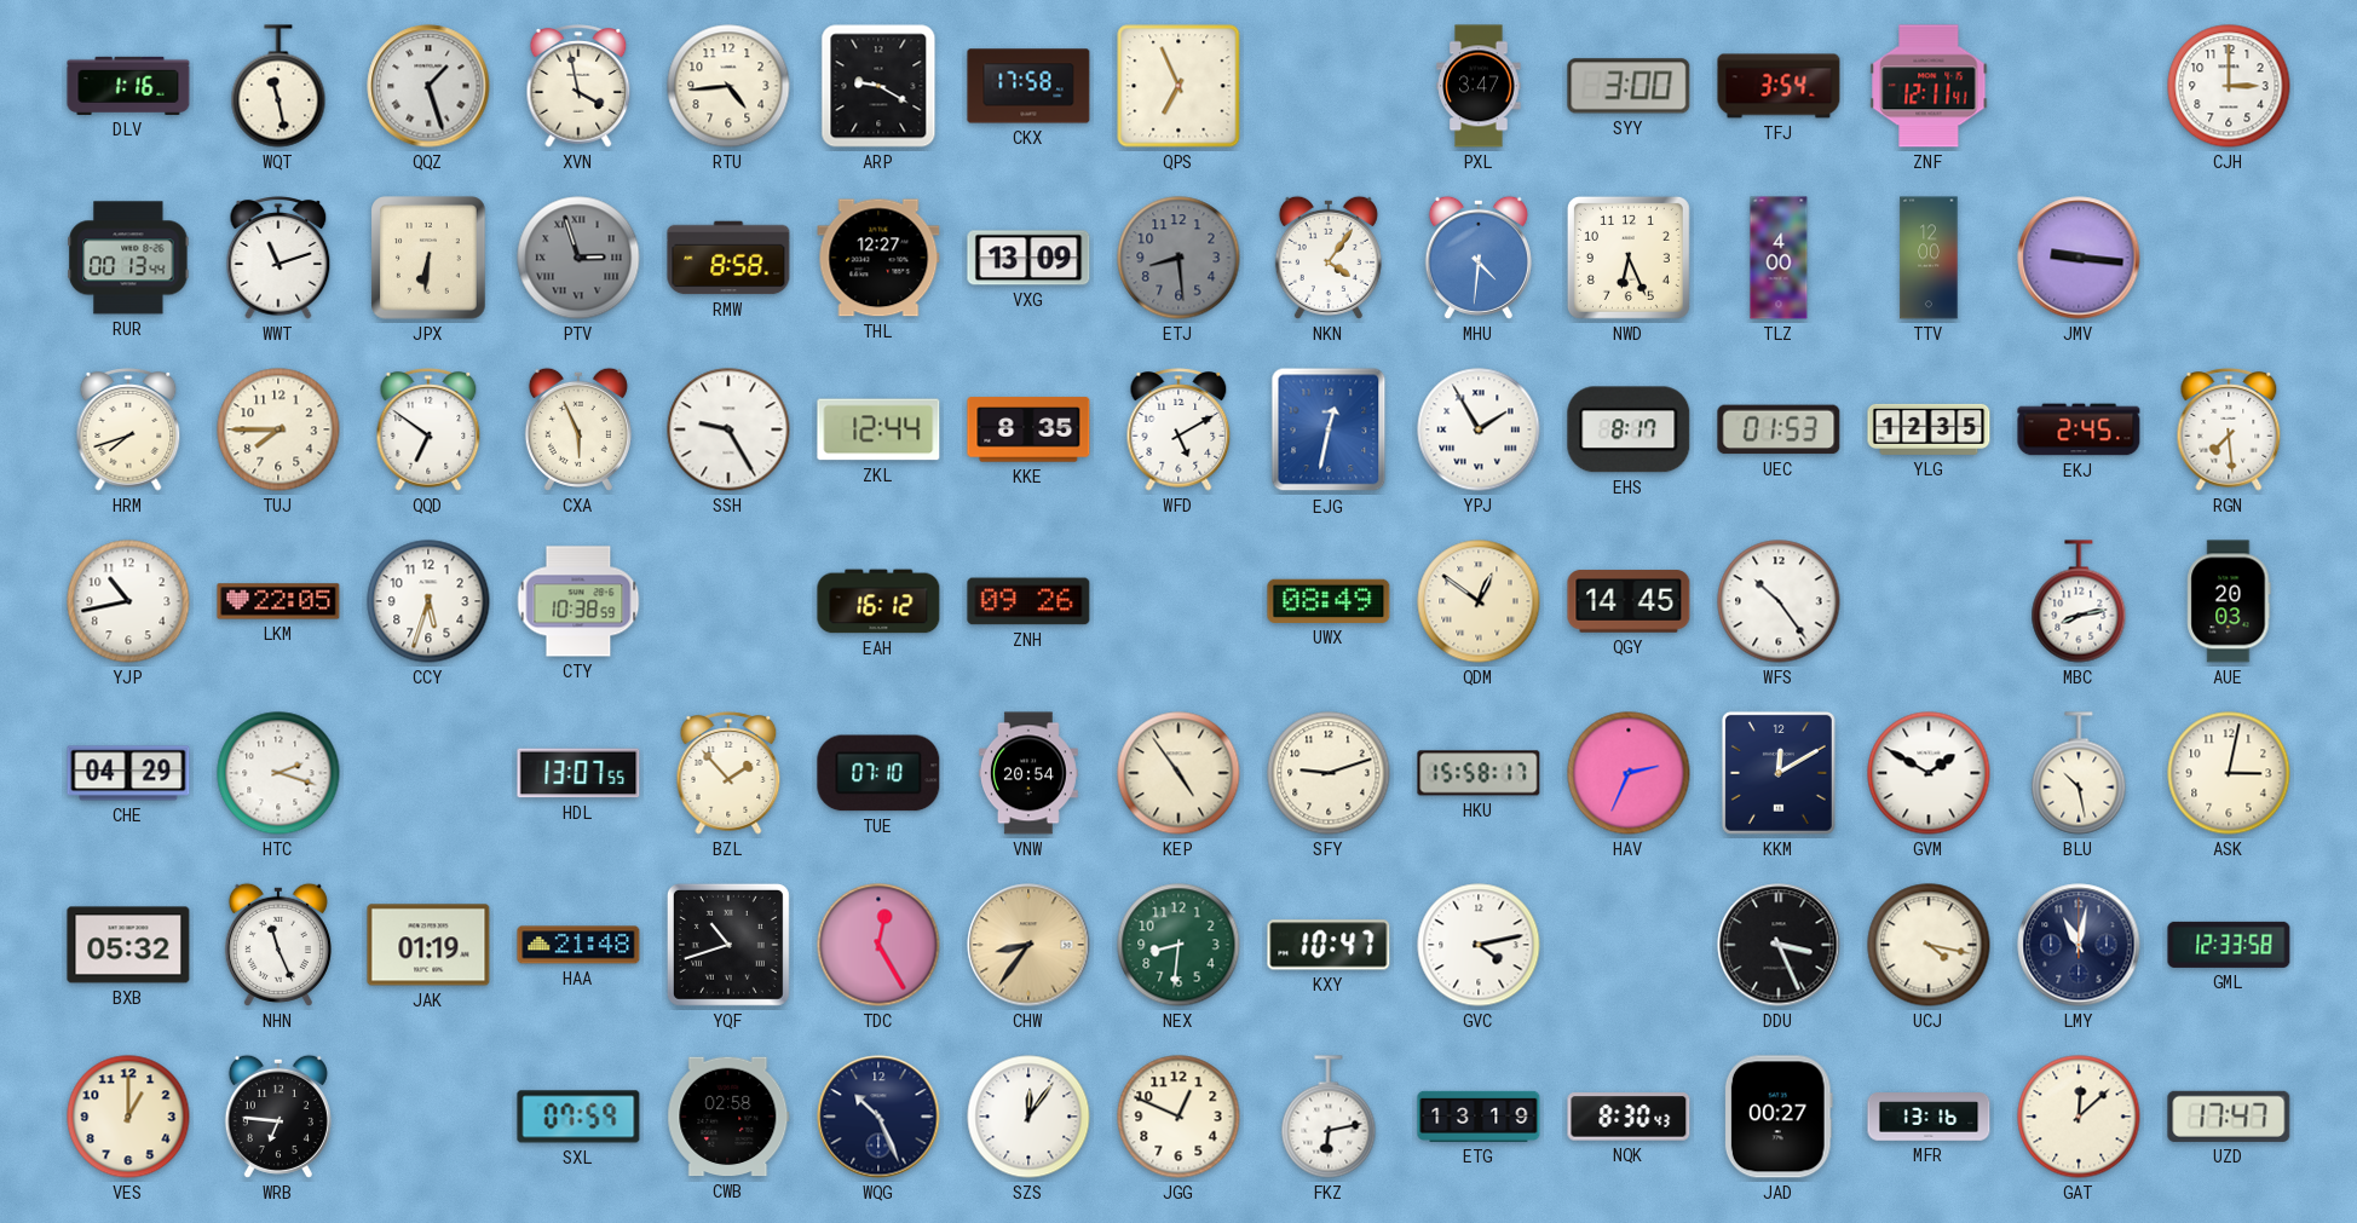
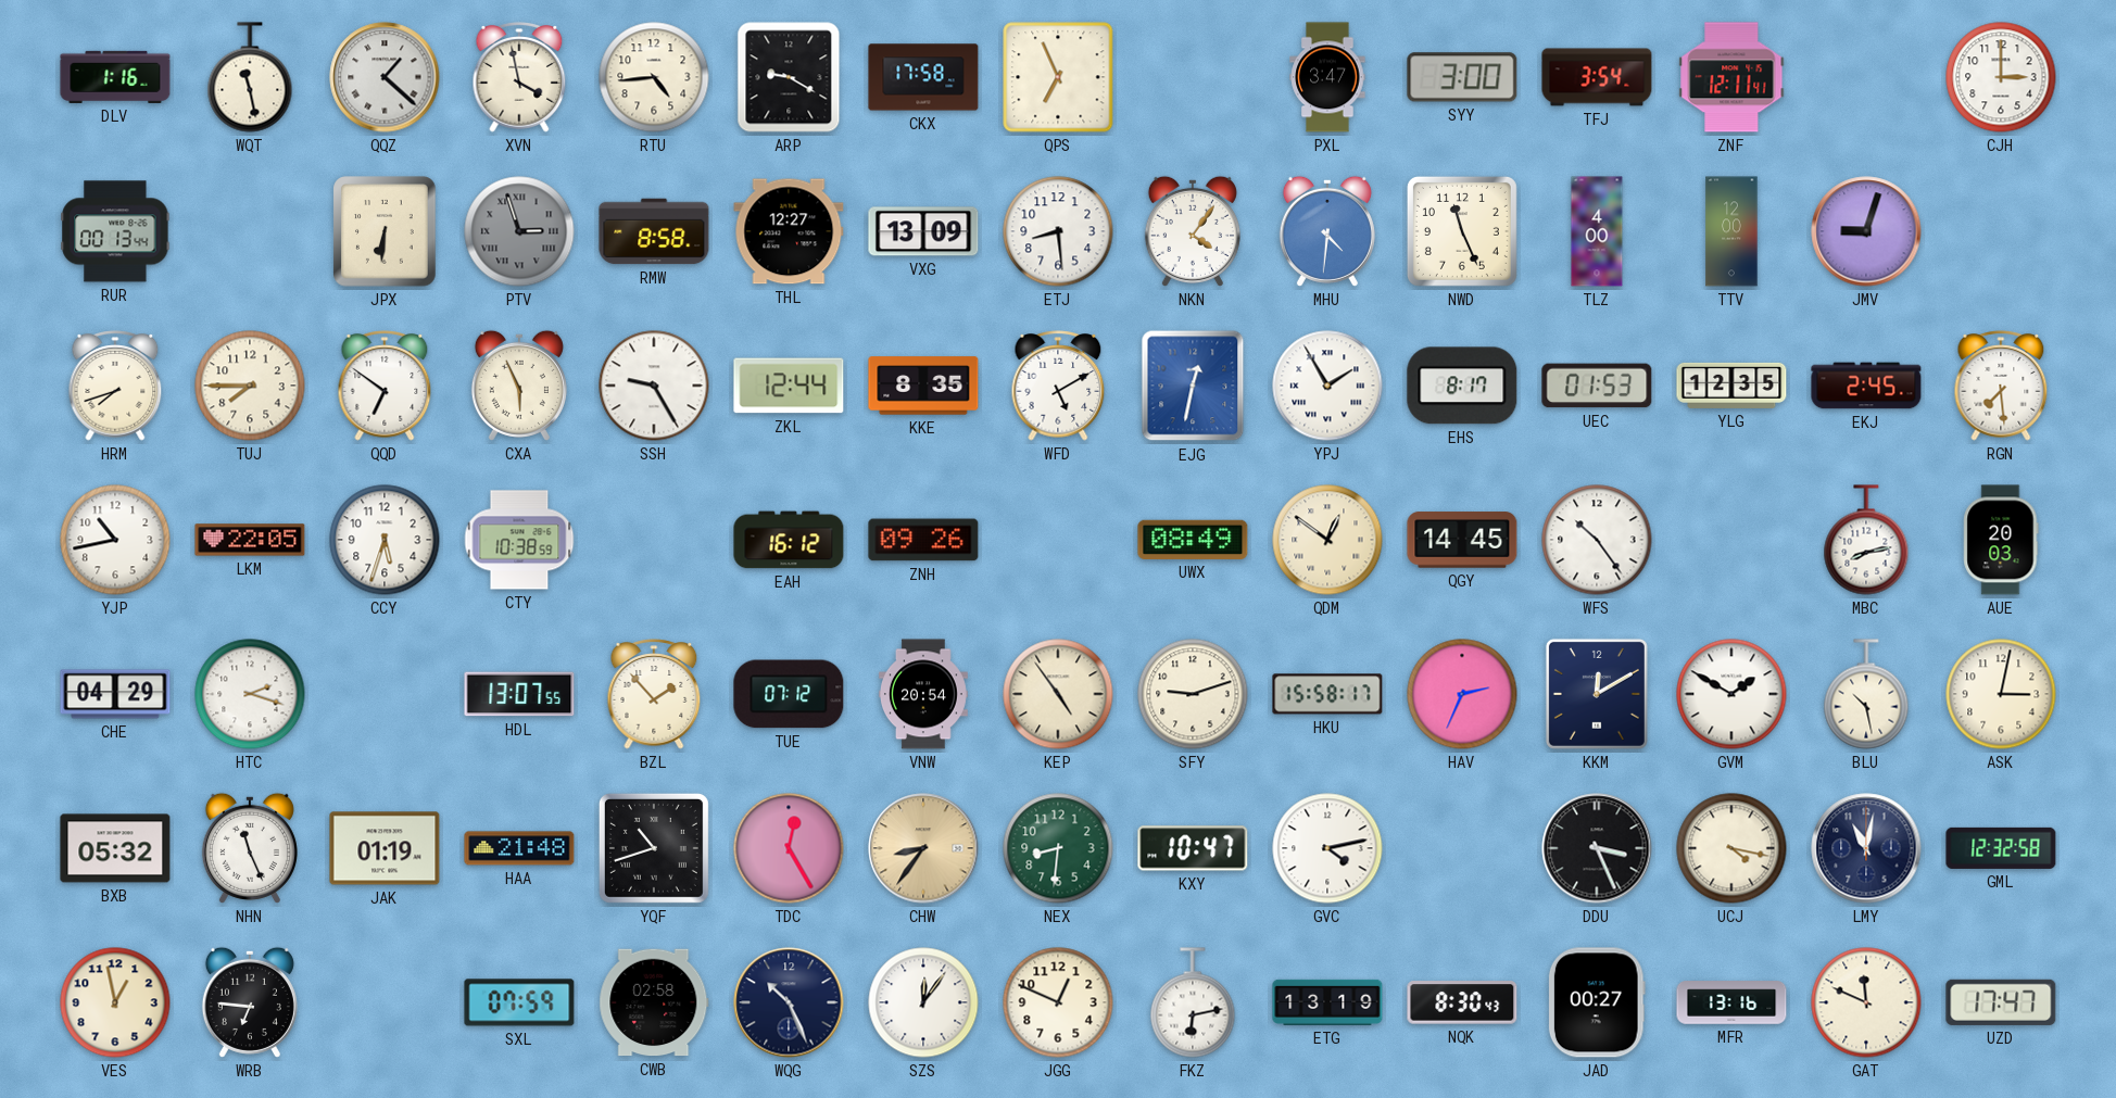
QQZ: 1:27 -> 1:22 (385, 77)
WWT: 11:12 -> none (278, 258)
ETJ dial: grey -> white (1058, 231)
NWD: 6:26 -> 11:26 (1462, 231)
JMV: 9:16 -> 9:03 (1866, 231)
TUE: 07:10 -> 07:12 (789, 694)
GML: 12:33 -> 12:32 (2001, 848)
VES: 1:00 -> 12:58 (115, 1002)
GAT: 12:08 -> 11:49 (1866, 1002)
